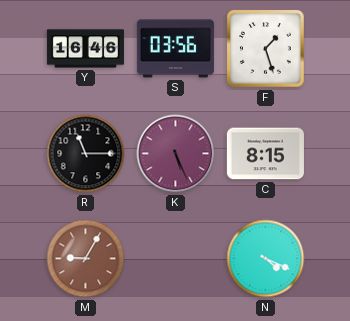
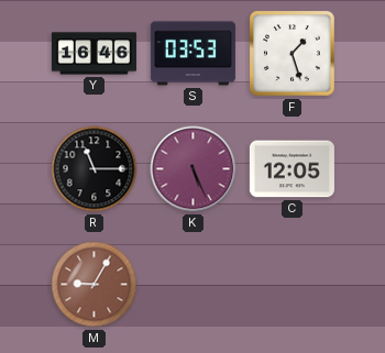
S: 03:56 -> 03:53 (193, 54)
C: 8:15 -> 12:05 (291, 169)
N: 4:19 -> none (266, 259)
